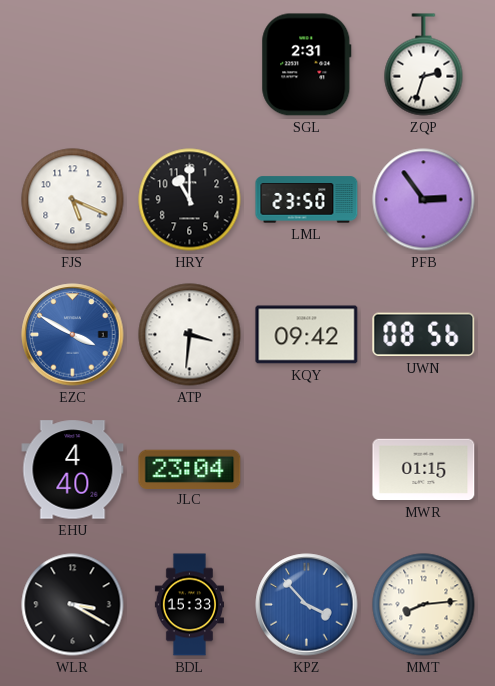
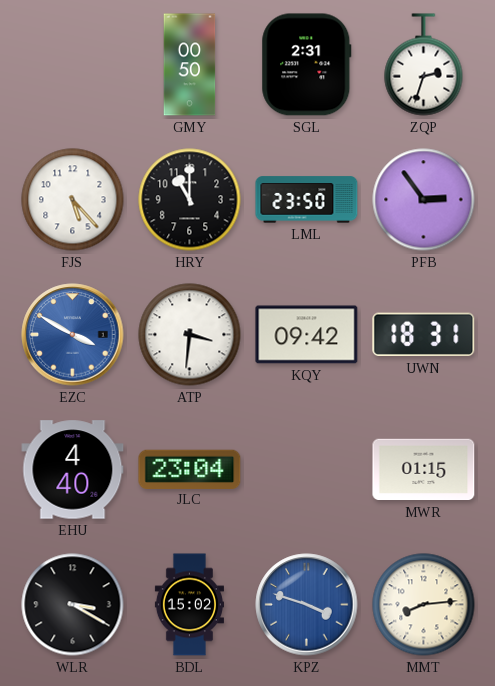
GMY: none -> 00:50 (190, 65)
FJS: 5:19 -> 5:23 (73, 200)
UWN: 08:56 -> 18:31 (424, 335)
BDL: 15:33 -> 15:02 (189, 605)
KPZ: 3:53 -> 3:48 (307, 605)
